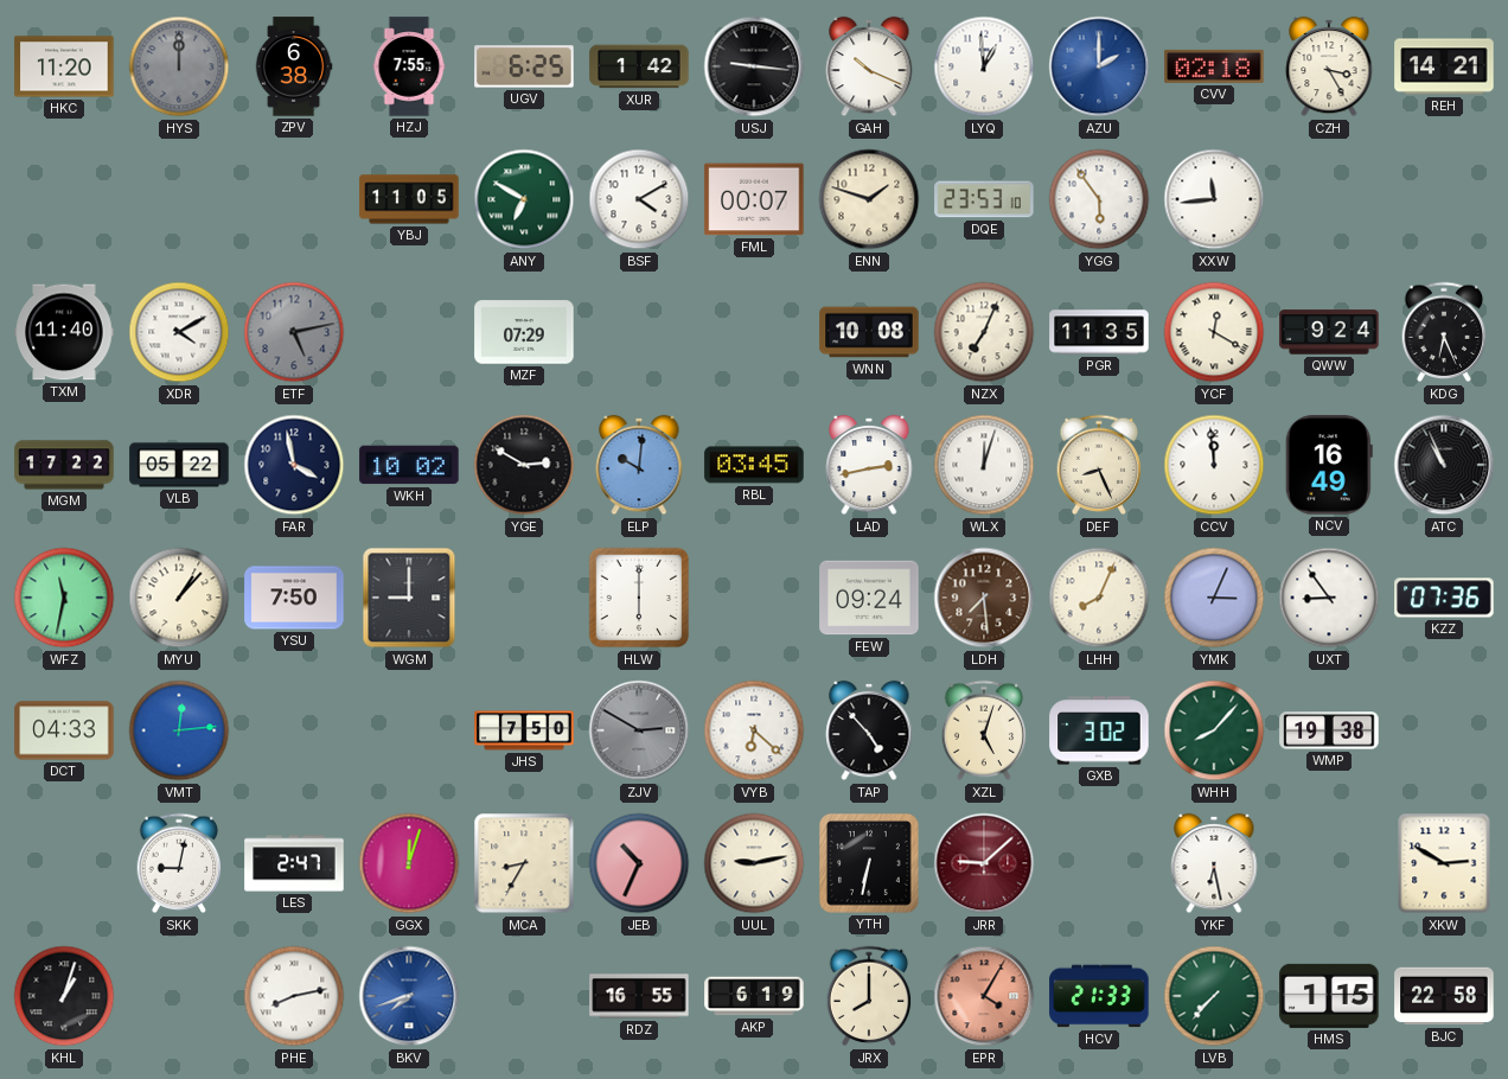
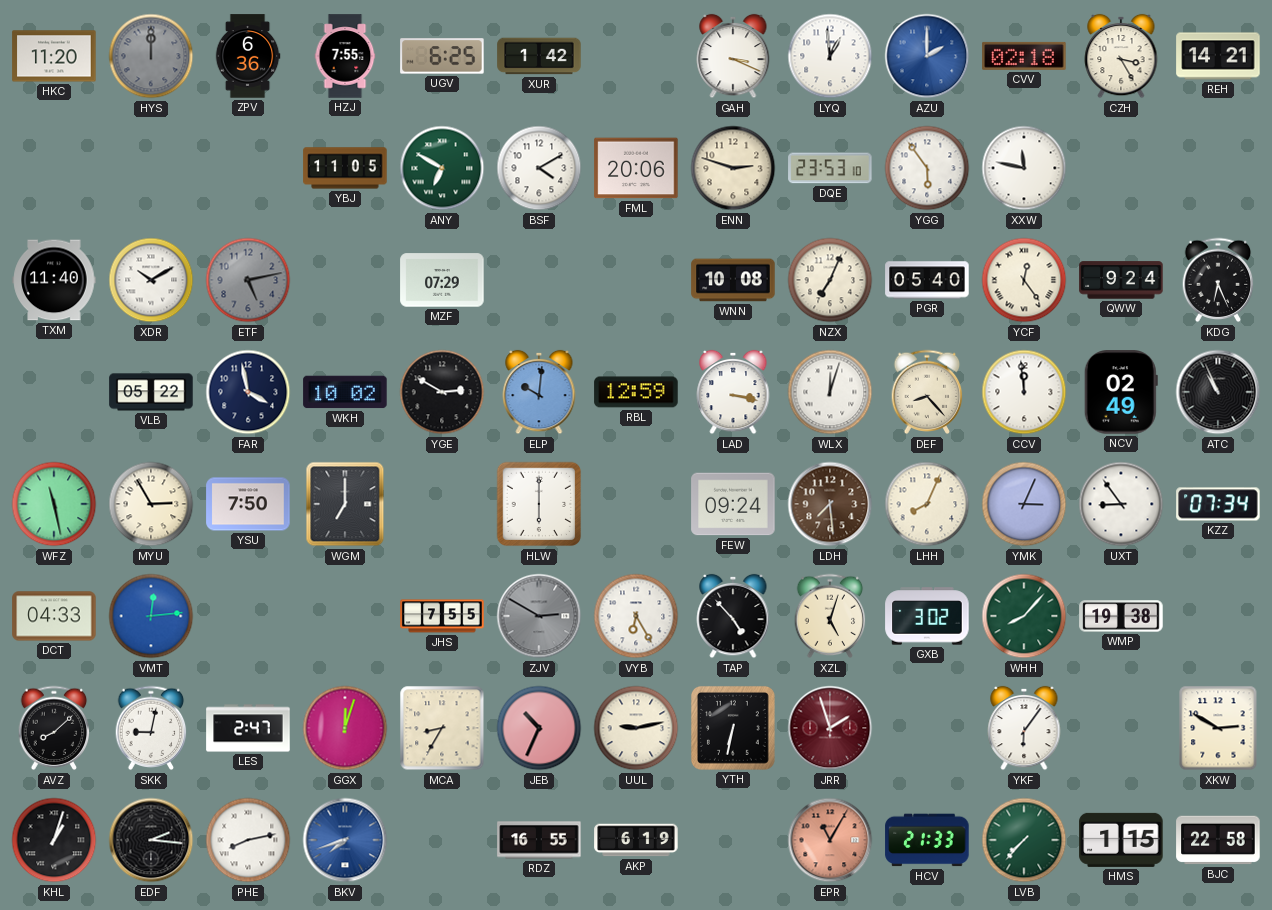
ZPV: 6:38 -> 6:36 (248, 56)
USJ: 9:16 -> none (754, 66)
GAH: 10:19 -> 3:19 (733, 56)
FML: 00:07 -> 20:06 (636, 168)
ENN: 1:48 -> 2:48 (733, 168)
XXW: 11:44 -> 11:47 (1024, 168)
XDR: 4:10 -> 10:10 (151, 280)
PGR: 11:35 -> 05:40 (927, 280)
YCF: 12:20 -> 12:24 (1024, 280)
MGM: 17:22 -> none (64, 465)
RBL: 03:45 -> 12:59 (636, 392)
LAD: 2:43 -> 3:17 (733, 392)
DEF: 8:26 -> 8:23 (927, 392)
NCV: 16:49 -> 02:49 (1121, 392)
WFZ: 11:32 -> 11:28 (54, 504)
MYU: 1:07 -> 2:55 (151, 504)
WGM: 9:00 -> 7:00 (345, 504)
KZZ: 07:36 -> 07:34 (1218, 504)
JHS: 7:50 -> 7:55 (442, 616)
VYB: 6:22 -> 6:25 (636, 616)
AVZ: none -> 8:08 (54, 728)
JRR: 9:08 -> 1:57 (830, 728)
YKF: 6:28 -> 6:06 (1024, 728)
EDF: none -> 2:16 (151, 840)
JRX: 8:00 -> none (869, 996)
EPR: 4:05 -> 11:05 (830, 840)
